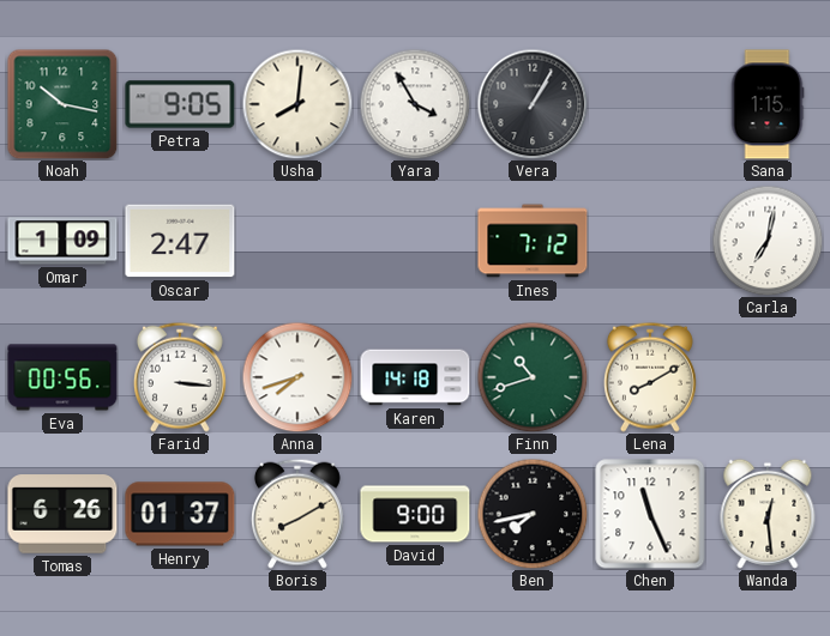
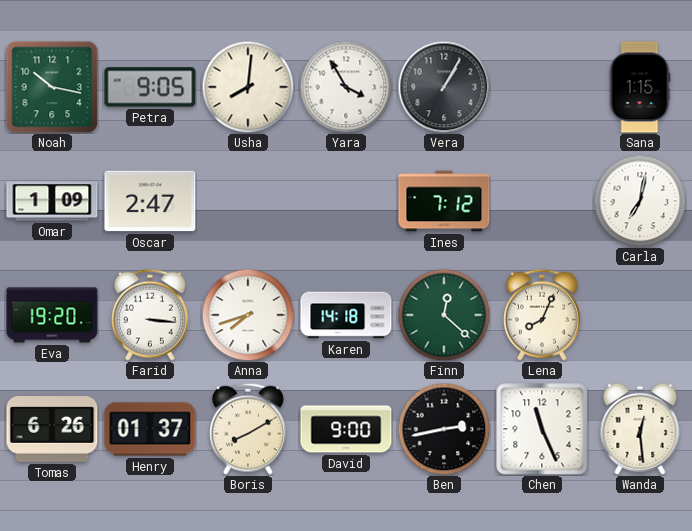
Eva: 00:56 -> 19:20 (52, 315)
Finn: 10:42 -> 12:22 (444, 315)
Lena: 8:10 -> 8:04 (542, 315)
Ben: 7:43 -> 2:43 (444, 429)
